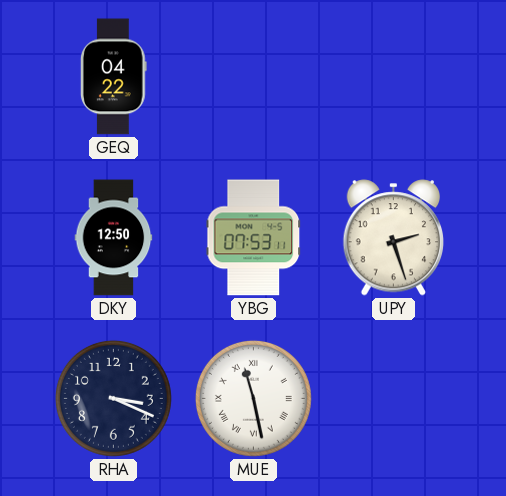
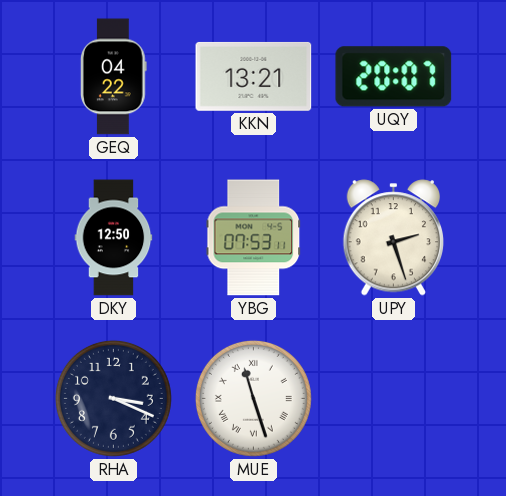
KKN: none -> 13:21 (254, 76)
UQY: none -> 20:07 (394, 77)
MUE: 11:28 -> 11:27 (253, 398)
